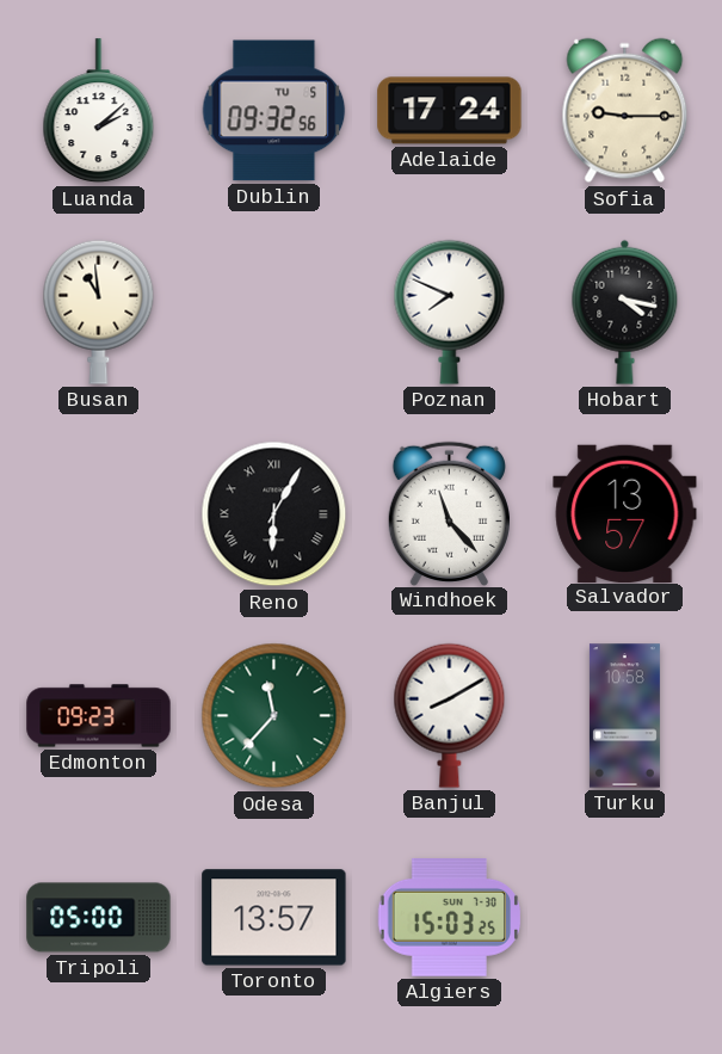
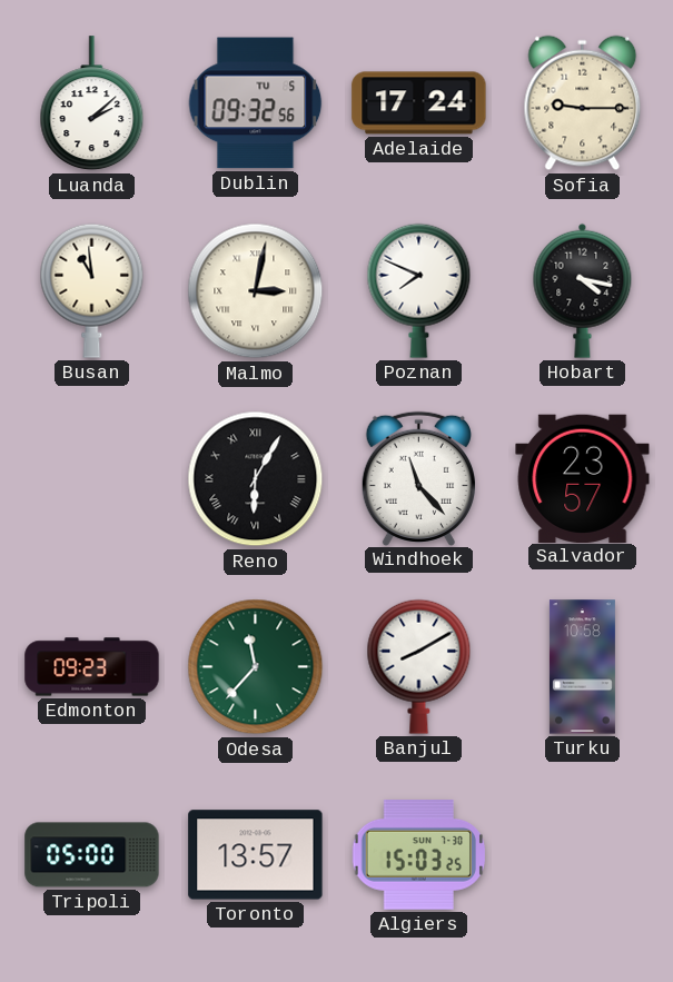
Malmo: none -> 3:02 (256, 291)
Salvador: 13:57 -> 23:57 (583, 478)
